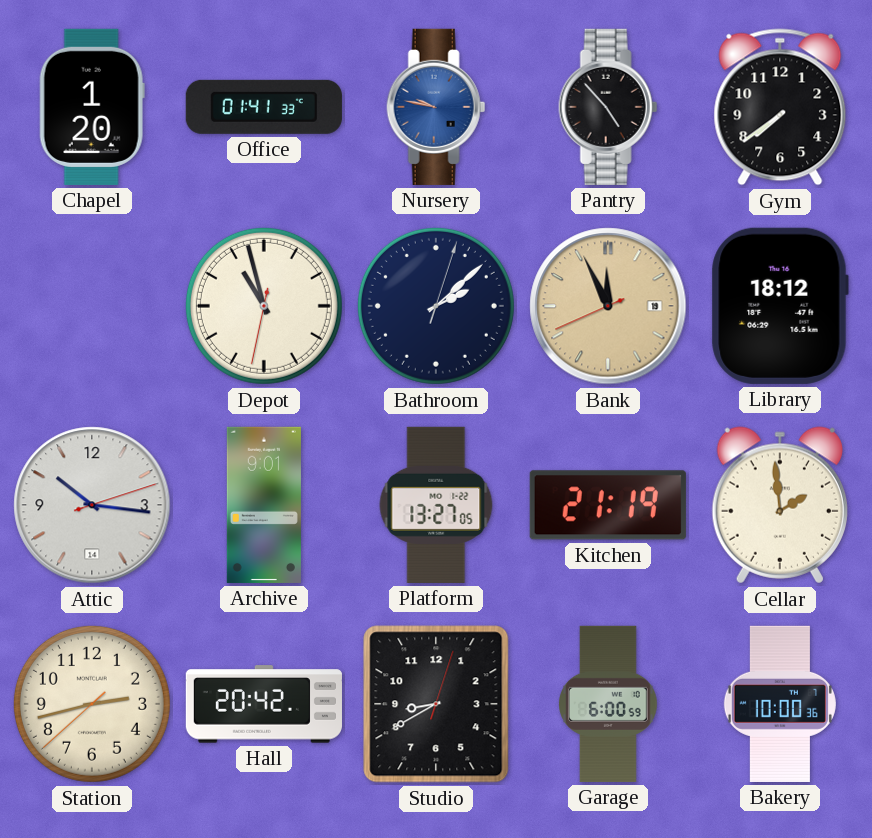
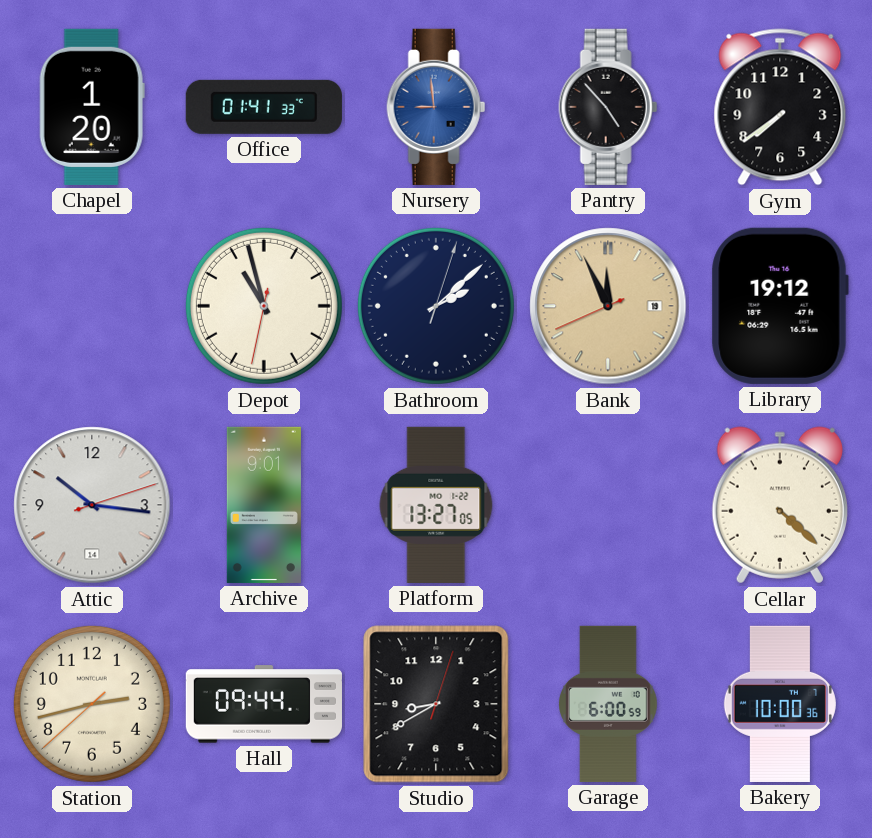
Nursery: 9:47 -> 8:59 (436, 107)
Library: 18:12 -> 19:12 (780, 306)
Kitchen: 21:19 -> none (608, 505)
Cellar: 1:59 -> 4:22 (780, 505)
Hall: 20:42 -> 09:44 (264, 704)
